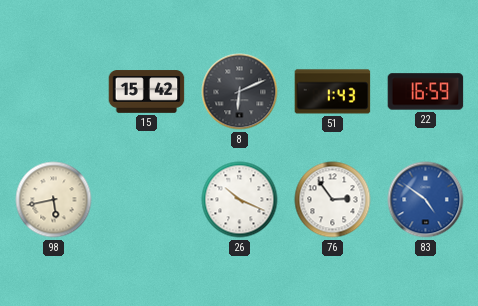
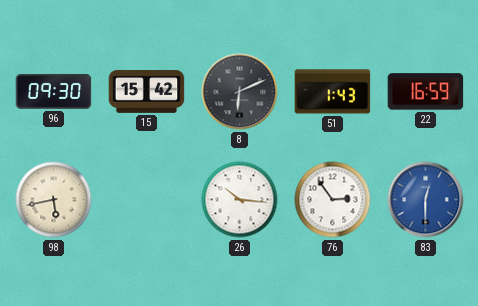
96: none -> 09:30 (54, 91)
26: 10:19 -> 10:16 (240, 200)
83: 4:51 -> 12:30 (426, 200)
